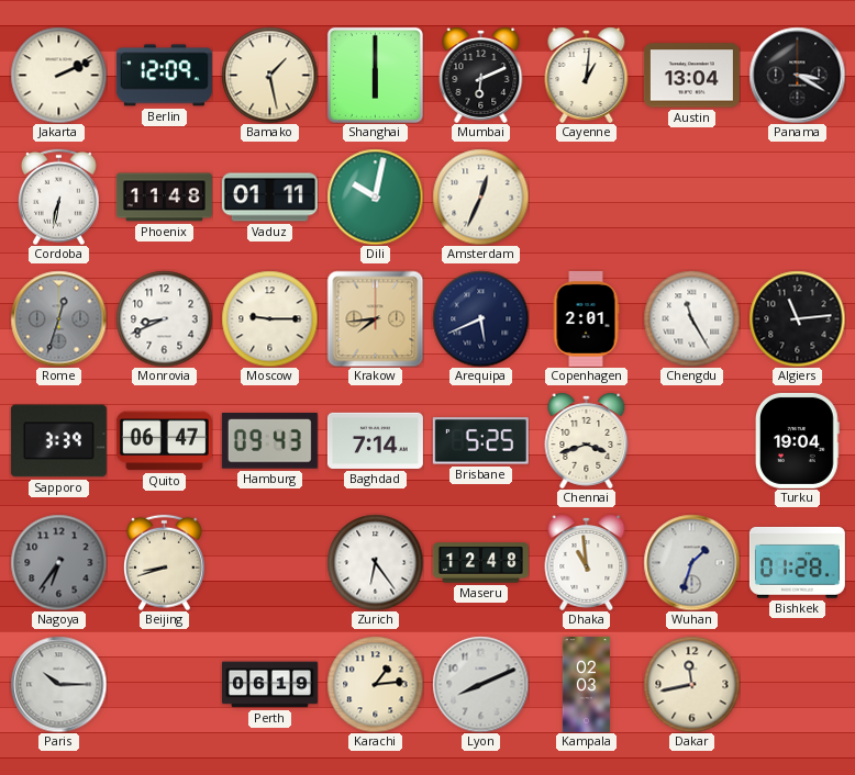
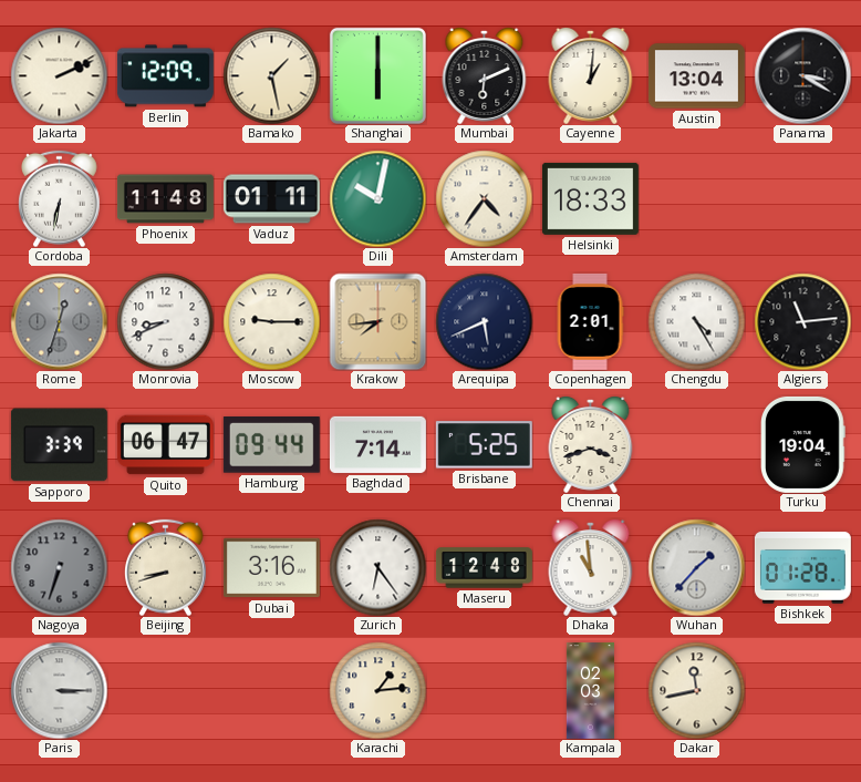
Amsterdam: 12:34 -> 4:36 (484, 198)
Helsinki: none -> 18:33 (590, 198)
Chengdu: 11:25 -> 4:25 (696, 321)
Hamburg: 09:43 -> 09:44 (271, 445)
Nagoya: 6:36 -> 6:33 (59, 567)
Dubai: none -> 3:16 (271, 568)
Wuhan: 1:33 -> 1:37 (696, 567)
Paris: 10:15 -> 3:15 (59, 690)
Perth: 06:19 -> none (269, 685)
Lyon: 8:11 -> none (480, 684)
